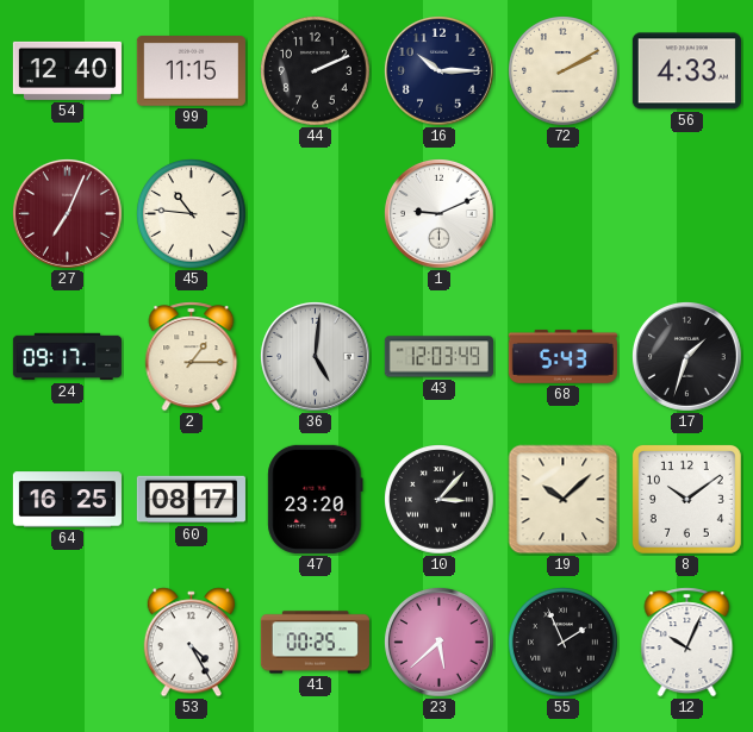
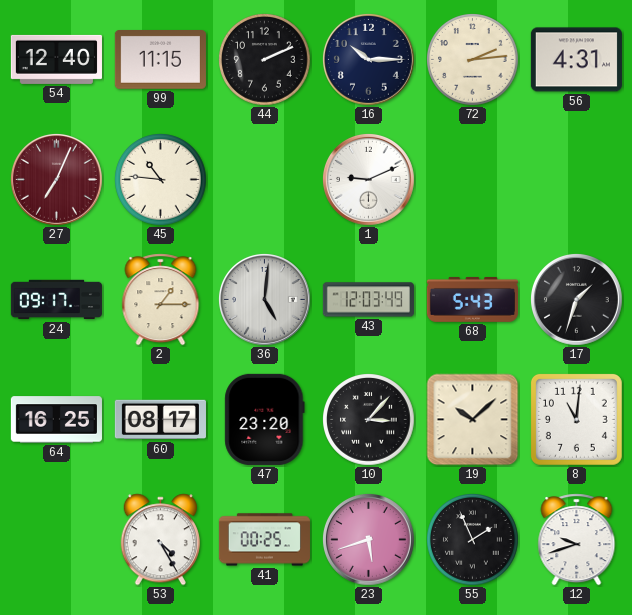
72: 2:10 -> 2:14 (473, 60)
56: 4:33 -> 4:31 (576, 60)
8: 10:09 -> 11:01 (576, 419)
23: 5:38 -> 5:42 (369, 540)
12: 10:04 -> 9:42 (577, 540)
